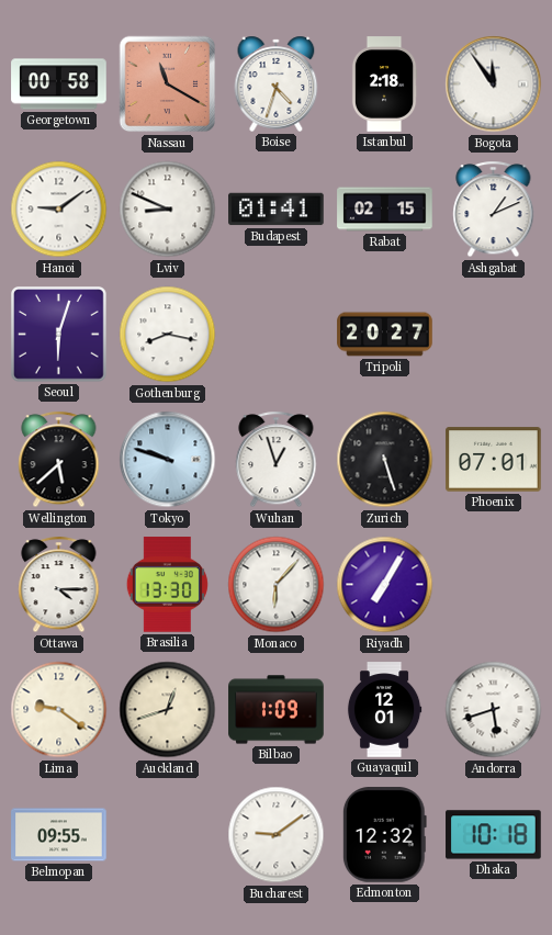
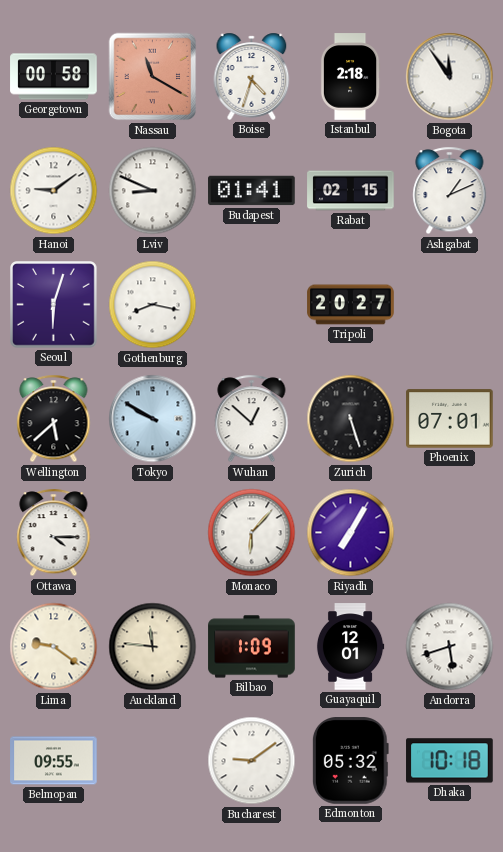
Tokyo: 9:48 -> 9:50 (153, 419)
Wuhan: 12:57 -> 12:52 (252, 419)
Brasilia: 13:30 -> none (167, 585)
Auckland: 12:42 -> 11:46 (153, 647)
Edmonton: 12:32 -> 05:32 (350, 761)
